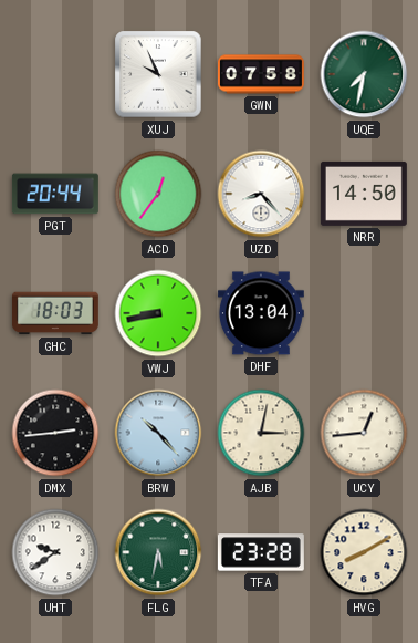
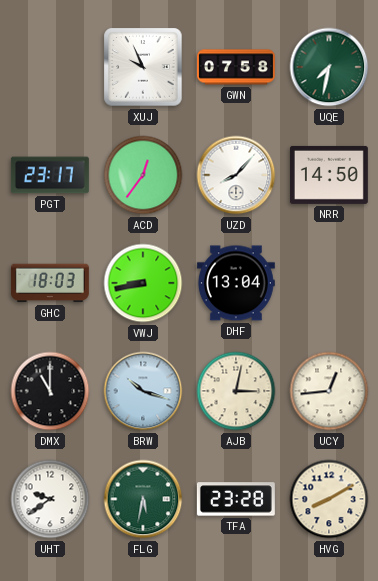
PGT: 20:44 -> 23:17 (50, 175)
UZD: 8:23 -> 8:07 (236, 175)
DMX: 2:44 -> 11:00 (50, 391)
BRW: 10:23 -> 10:18 (143, 391)
